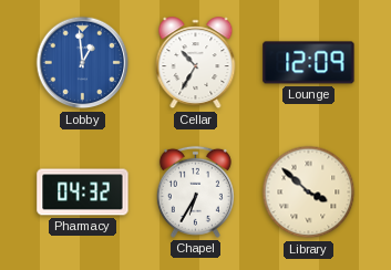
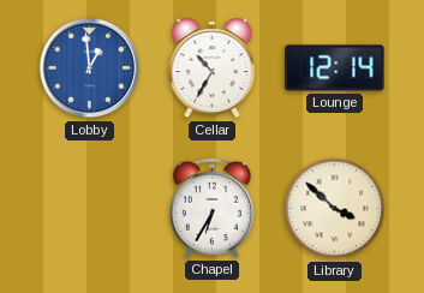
Lounge: 12:09 -> 12:14 (335, 68)
Pharmacy: 04:32 -> none (83, 193)
